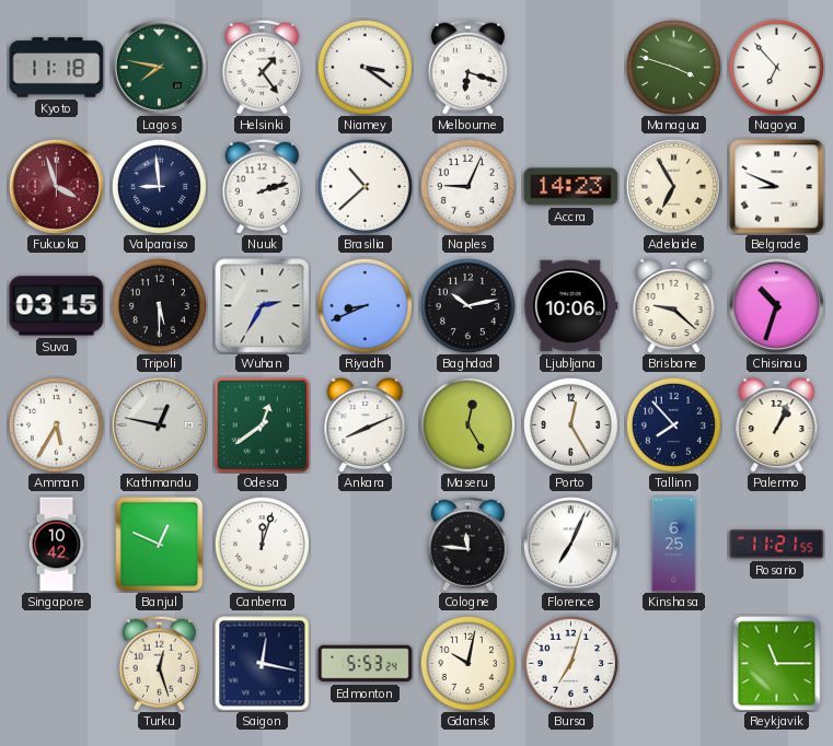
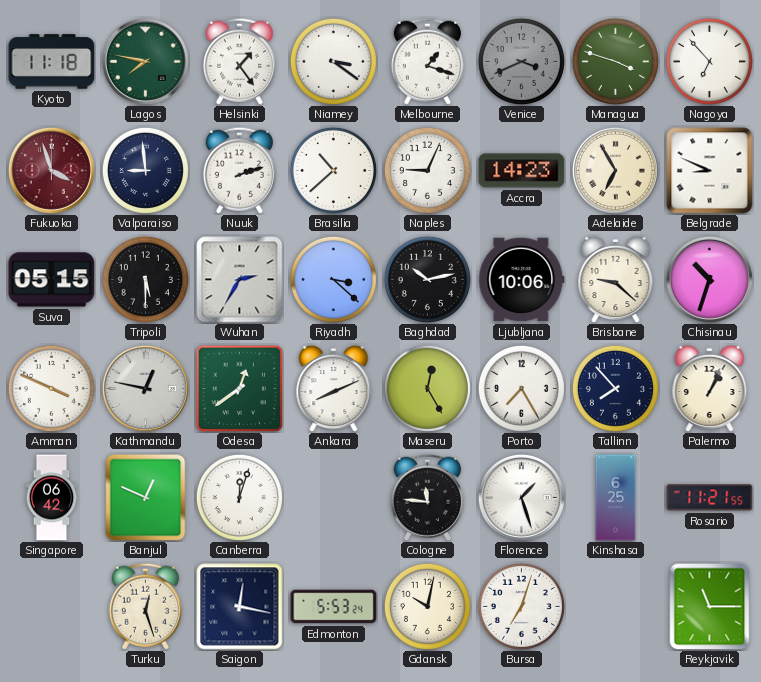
Melbourne: 6:18 -> 1:18 (427, 61)
Venice: none -> 3:41 (521, 61)
Suva: 03:15 -> 05:15 (52, 280)
Riyadh: 8:41 -> 3:22 (333, 279)
Amman: 5:35 -> 3:49 (51, 388)
Porto: 12:25 -> 7:25 (521, 388)
Singapore: 10:42 -> 06:42 (52, 498)
Florence: 7:04 -> 1:27 (521, 497)
